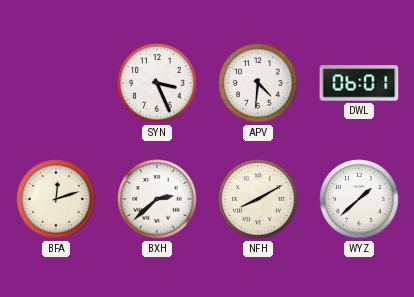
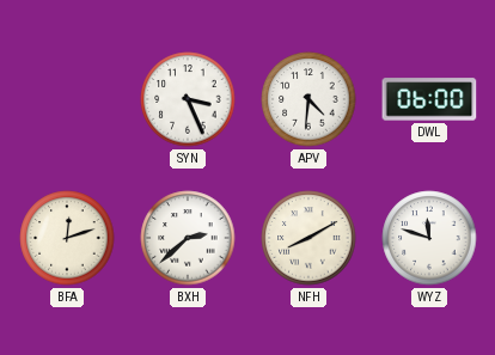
DWL: 06:01 -> 06:00 (429, 99)
WYZ: 1:38 -> 11:48 (429, 238)
